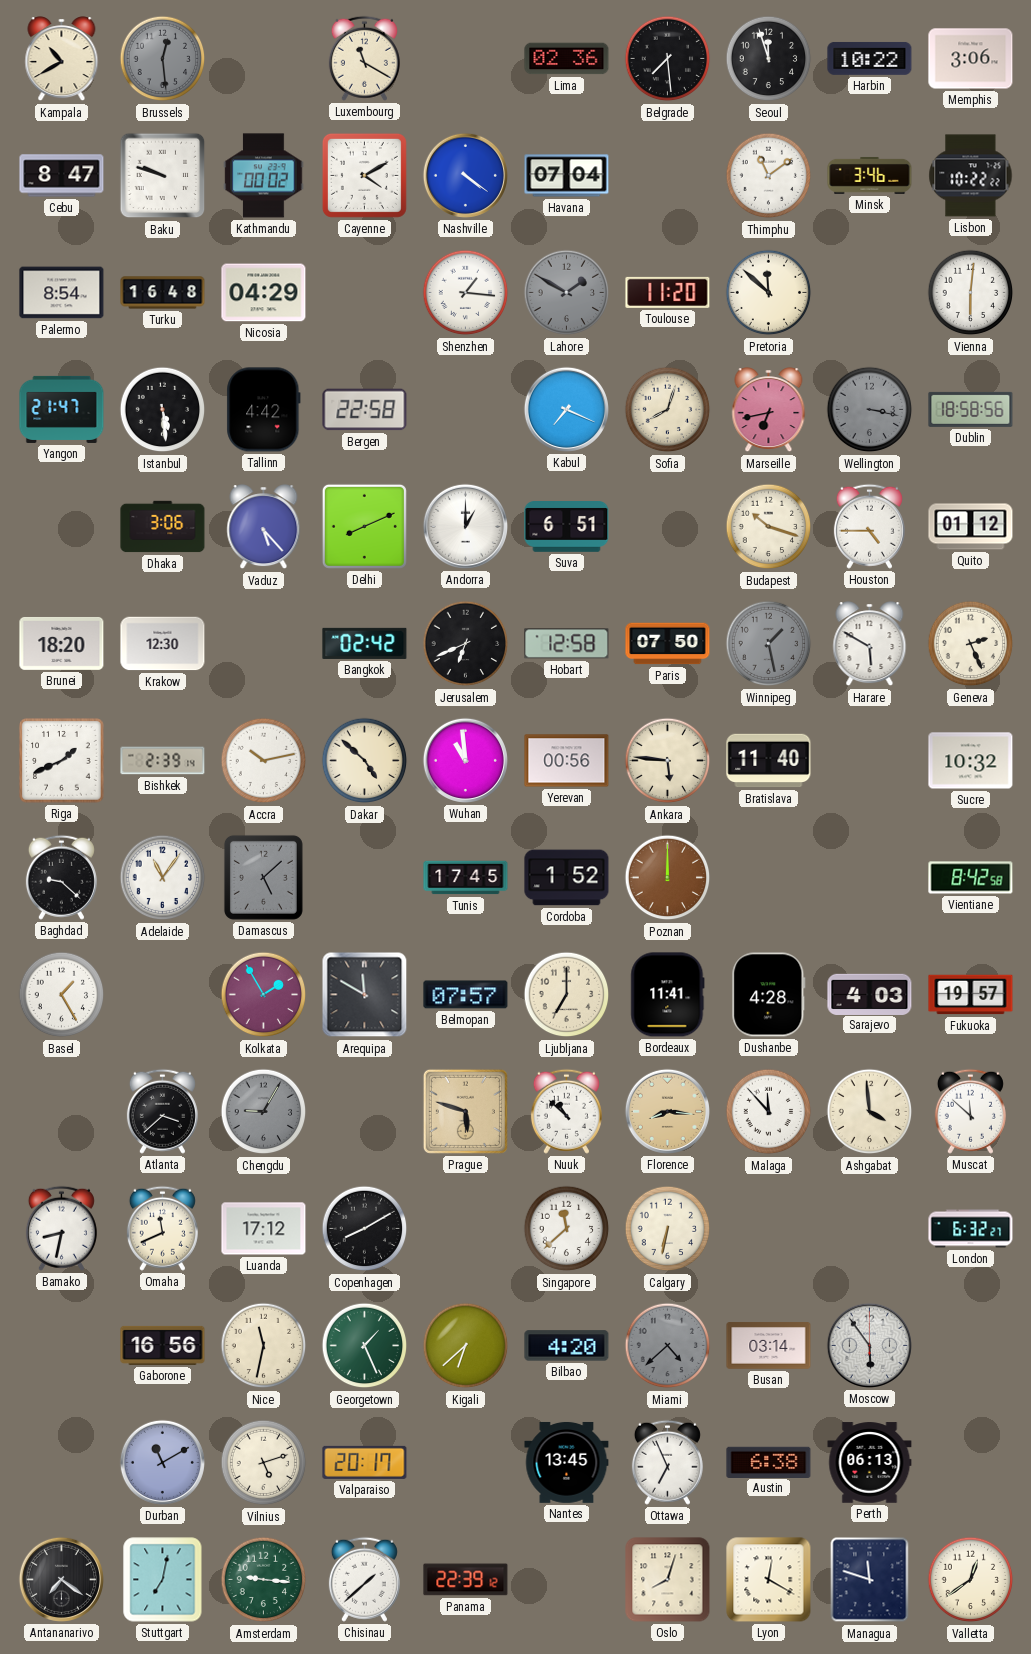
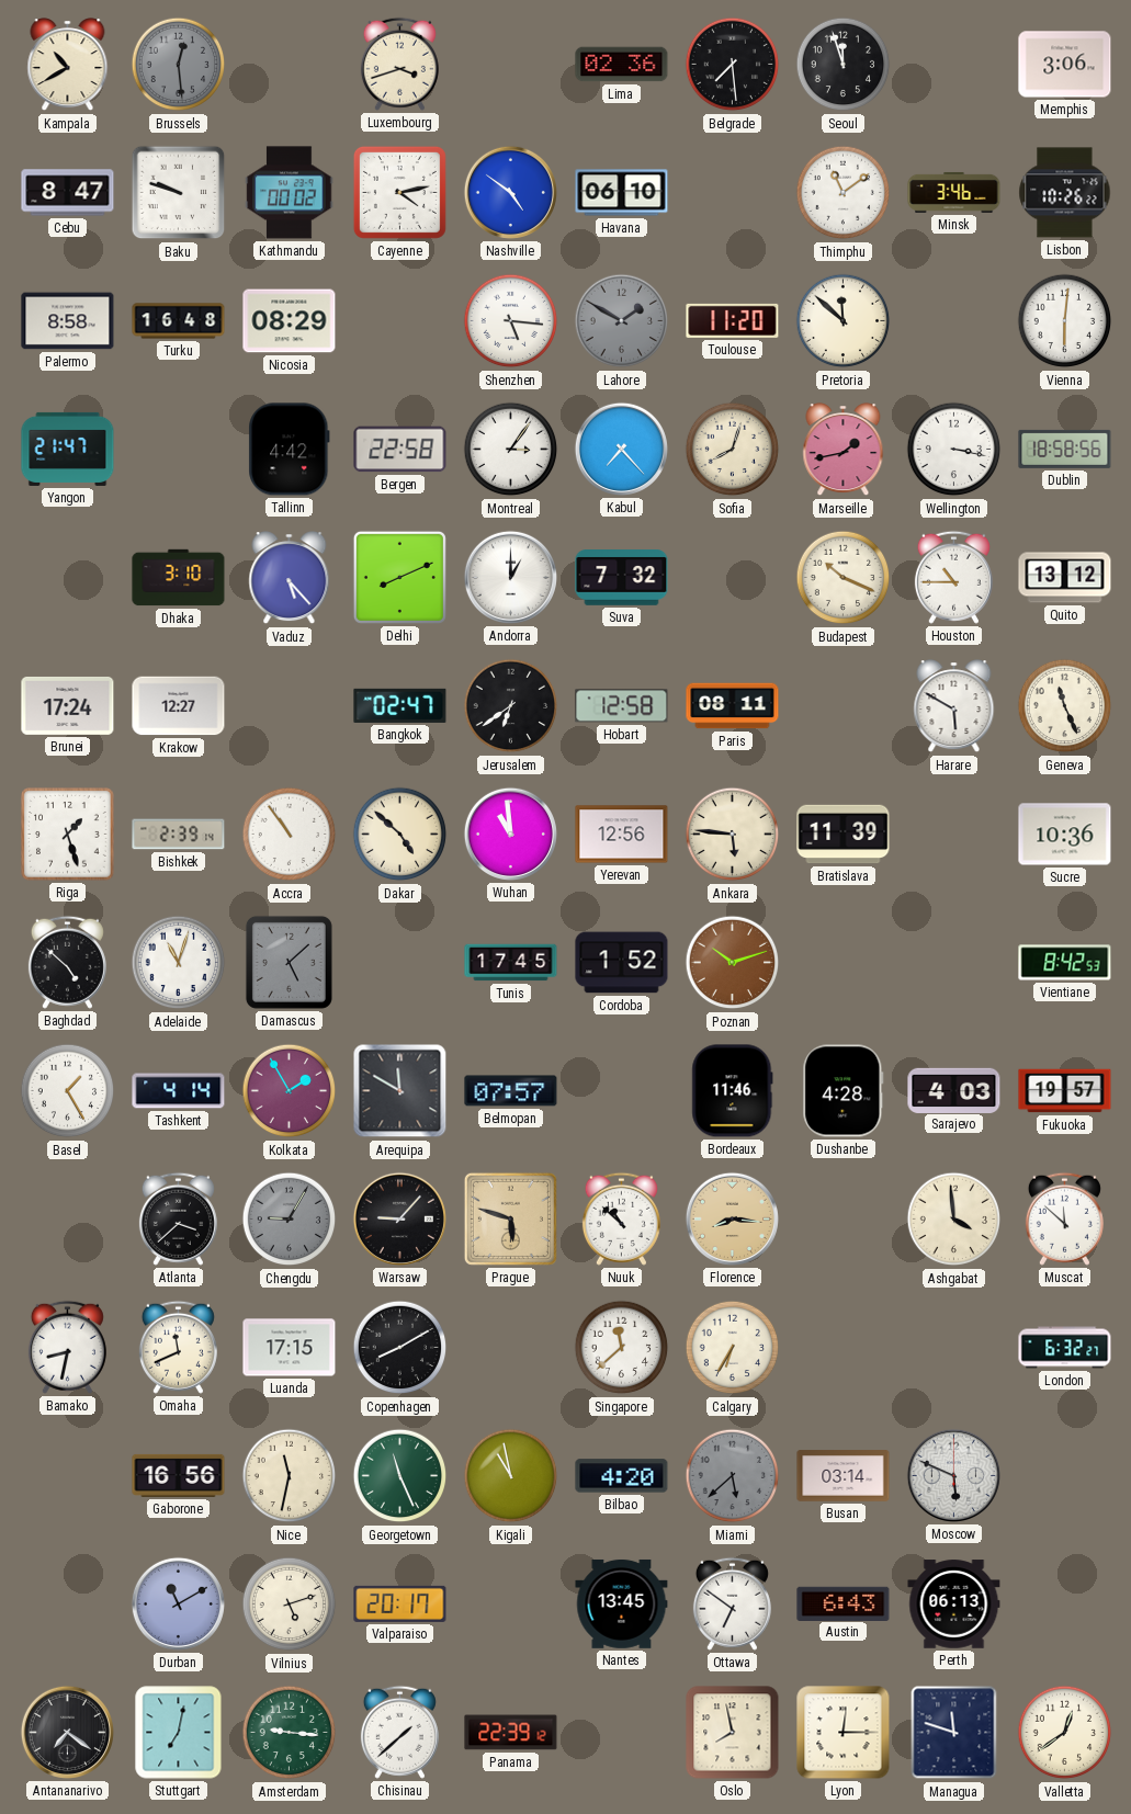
Luxembourg: 11:20 -> 3:42 (399, 64)
Harbin: 10:22 -> none (870, 59)
Cayenne: 4:10 -> 4:13 (399, 192)
Nashville: 4:21 -> 4:51 (510, 192)
Havana: 07:04 -> 06:10 (622, 193)
Lisbon: 10:22 -> 10:26 (1065, 193)
Palermo: 8:54 -> 8:58 (68, 321)
Nicosia: 04:29 -> 08:29 (290, 321)
Shenzhen: 1:16 -> 5:16 (511, 321)
Istanbul: 5:29 -> none (163, 410)
Montreal: none -> 3:06 (511, 450)
Kabul: 7:19 -> 7:23 (621, 449)
Marseille: 6:43 -> 1:43 (844, 450)
Wellington dial: grey -> white (954, 450)
Dhaka: 3:06 -> 3:10 (179, 578)
Suva: 6:51 -> 7:32 (622, 578)
Budapest: 10:18 -> 10:19 (844, 578)
Houston: 4:45 -> 10:45 (953, 577)
Quito: 01:12 -> 13:12 (1065, 578)
Brunei: 18:20 -> 17:24 (68, 705)
Krakow: 12:30 -> 12:27 (179, 706)
Bangkok: 02:42 -> 02:47 (400, 705)
Jerusalem: 6:41 -> 6:39 (511, 706)
Paris: 07:50 -> 08:11 (733, 706)
Winnipeg: 1:28 -> none (769, 644)
Geneva: 2:26 -> 11:26 (1065, 706)
Riga: 1:41 -> 1:27 (68, 835)
Accra: 10:13 -> 10:54 (290, 835)
Yerevan: 00:56 -> 12:56 (622, 835)
Bratislava: 11:40 -> 11:39 (844, 835)
Sucre: 10:32 -> 10:36 (1065, 835)
Baghdad: 9:22 -> 4:52 (67, 962)
Adelaide: 11:06 -> 11:03 (179, 963)
Poznan: 12:00 -> 10:12 (733, 963)
Vientiane: 8:42:58 -> 8:42:53 (1065, 963)
Tashkent: none -> 4:14 (179, 1091)
Ljubljana: 7:00 -> none (567, 995)
Bordeaux: 11:41 -> 11:46 (733, 1091)
Warsaw: none -> 9:07 (399, 1218)
Malaga: 11:53 -> none (769, 1112)
Luanda: 17:12 -> 17:15 (290, 1348)
Calgary: 6:32 -> 6:35 (733, 1348)
Georgetown: 1:26 -> 11:26 (400, 1476)
Kigali: 6:38 -> 10:58 (511, 1476)
Miami: 4:38 -> 5:38 (733, 1476)
Moscow: 5:54 -> 5:49 (953, 1475)
Ottawa: 6:56 -> 6:51 (732, 1603)
Austin: 6:38 -> 6:43 (844, 1603)
Oslo: 8:03 -> 7:58 (733, 1733)
Lyon: 12:20 -> 12:15 (844, 1733)
